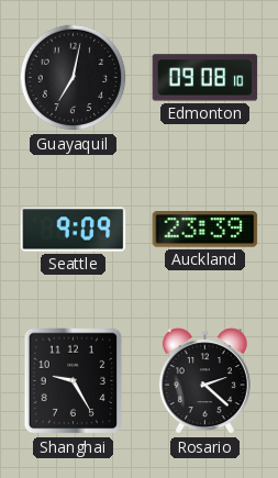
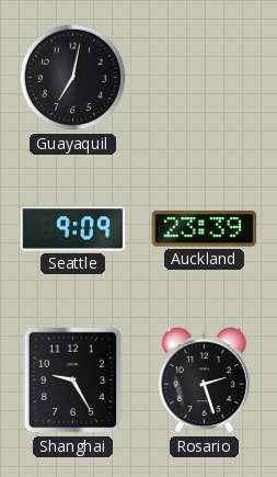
Edmonton: 09:08 -> none (205, 78)
Rosario: 2:22 -> 2:27 (204, 381)
